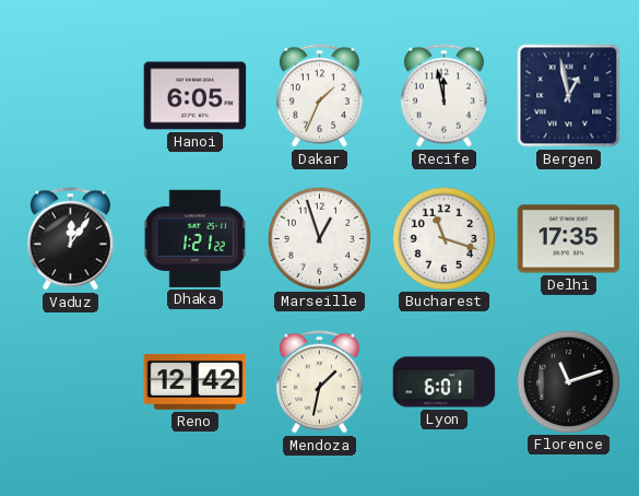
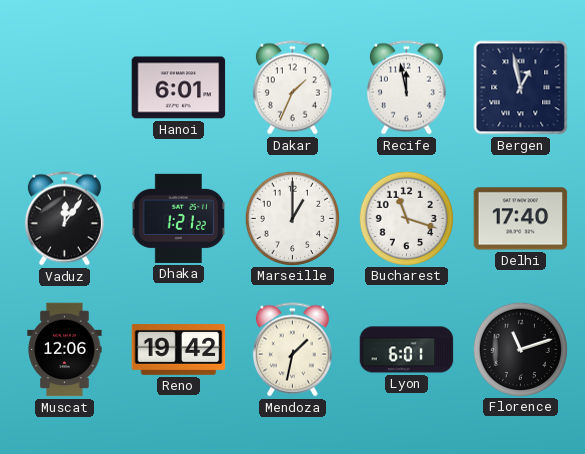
Hanoi: 6:05 -> 6:01 (179, 88)
Marseille: 12:57 -> 1:00 (292, 218)
Delhi: 17:35 -> 17:40 (521, 219)
Muscat: none -> 12:06 (65, 350)
Reno: 12:42 -> 19:42 (179, 349)
